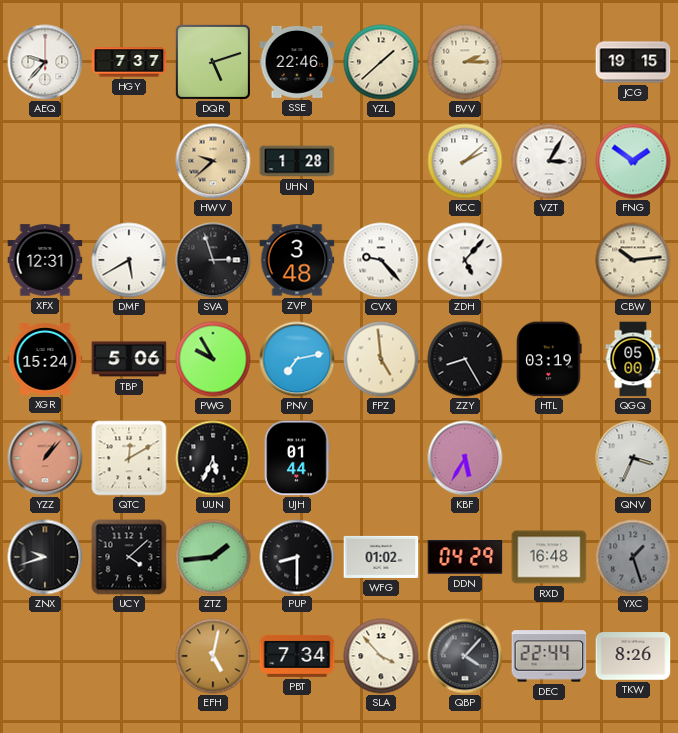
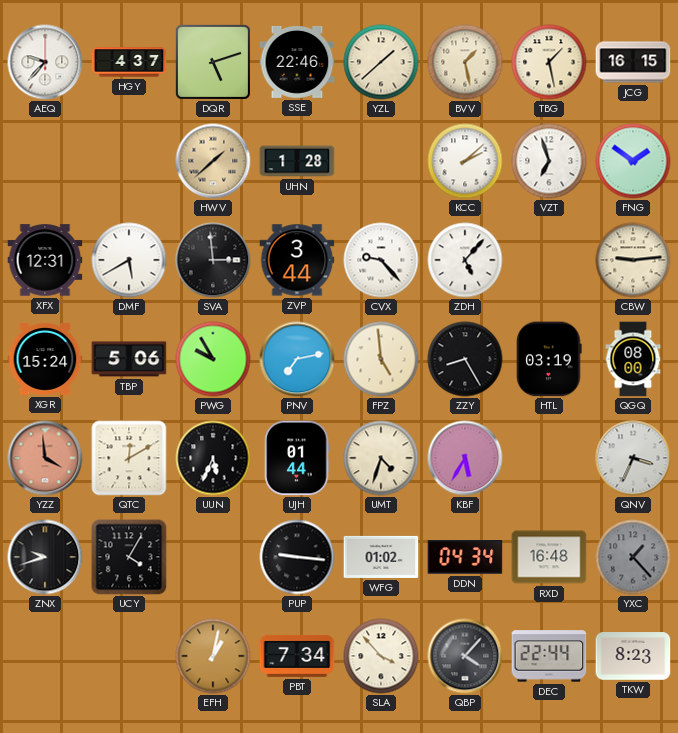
HGY: 7:37 -> 4:37 (129, 62)
BVV: 2:15 -> 1:28 (465, 62)
TBG: none -> 1:28 (549, 62)
JCG: 19:15 -> 16:15 (633, 62)
HWV: 9:38 -> 1:38 (213, 161)
VZT: 3:05 -> 6:57 (549, 161)
SVA: 2:57 -> 2:59 (213, 260)
ZVP: 3:48 -> 3:44 (297, 260)
CBW: 10:14 -> 9:14 (633, 260)
QGQ: 05:00 -> 08:00 (633, 359)
YZZ: 1:07 -> 3:59 (45, 458)
UMT: none -> 4:33 (381, 458)
UCY: 4:08 -> 4:05 (129, 557)
ZTZ: 1:44 -> none (213, 557)
PUP: 8:30 -> 9:16 (297, 557)
DDN: 04:29 -> 04:34 (465, 557)
YXC: 1:27 -> 1:23 (633, 557)
EFH: 5:02 -> 1:02 (213, 656)
TKW: 8:26 -> 8:23 (633, 656)
